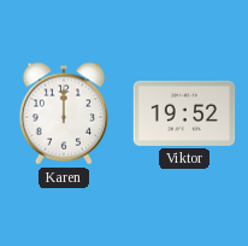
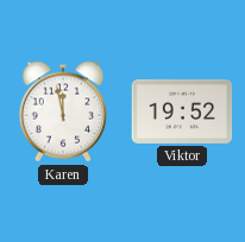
Karen: 12:00 -> 11:58 (63, 112)
